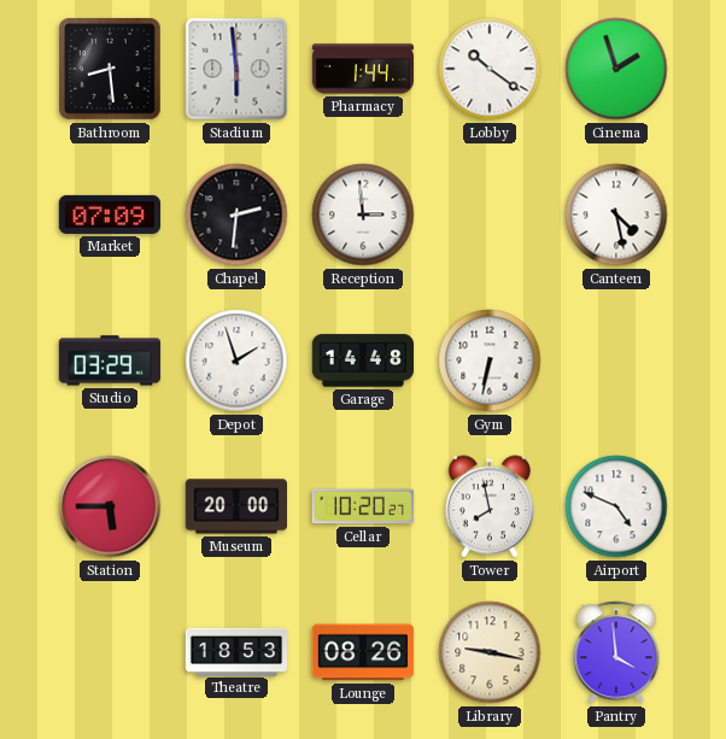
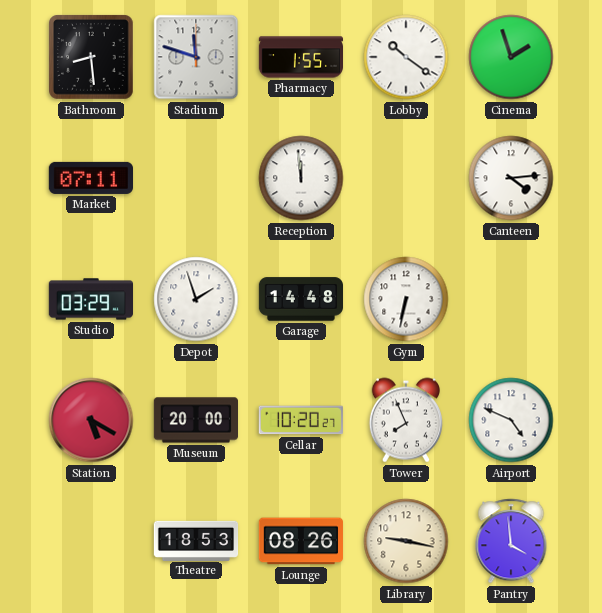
Stadium: 5:59 -> 11:48 (196, 57)
Pharmacy: 1:44 -> 1:55 (301, 57)
Market: 07:09 -> 07:11 (90, 178)
Chapel: 2:31 -> none (236, 215)
Reception: 2:59 -> 11:59 (301, 178)
Canteen: 4:28 -> 4:14 (511, 178)
Station: 5:45 -> 5:20 (91, 420)
Tower: 7:58 -> 7:56 (406, 420)
